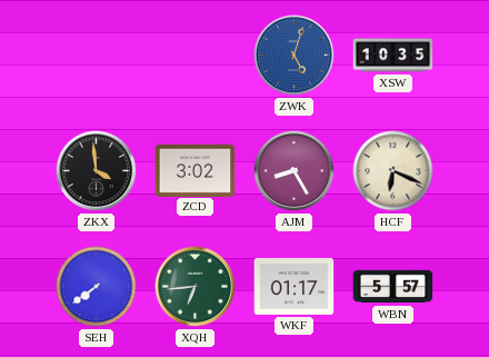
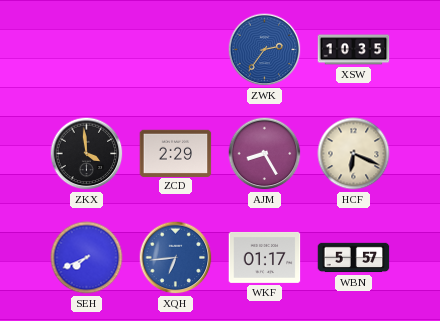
ZWK: 5:03 -> 2:36 (265, 50)
ZCD: 3:02 -> 2:29 (176, 153)
SEH: 7:39 -> 7:41 (87, 258)
XQH dial: green -> blue (176, 258)
